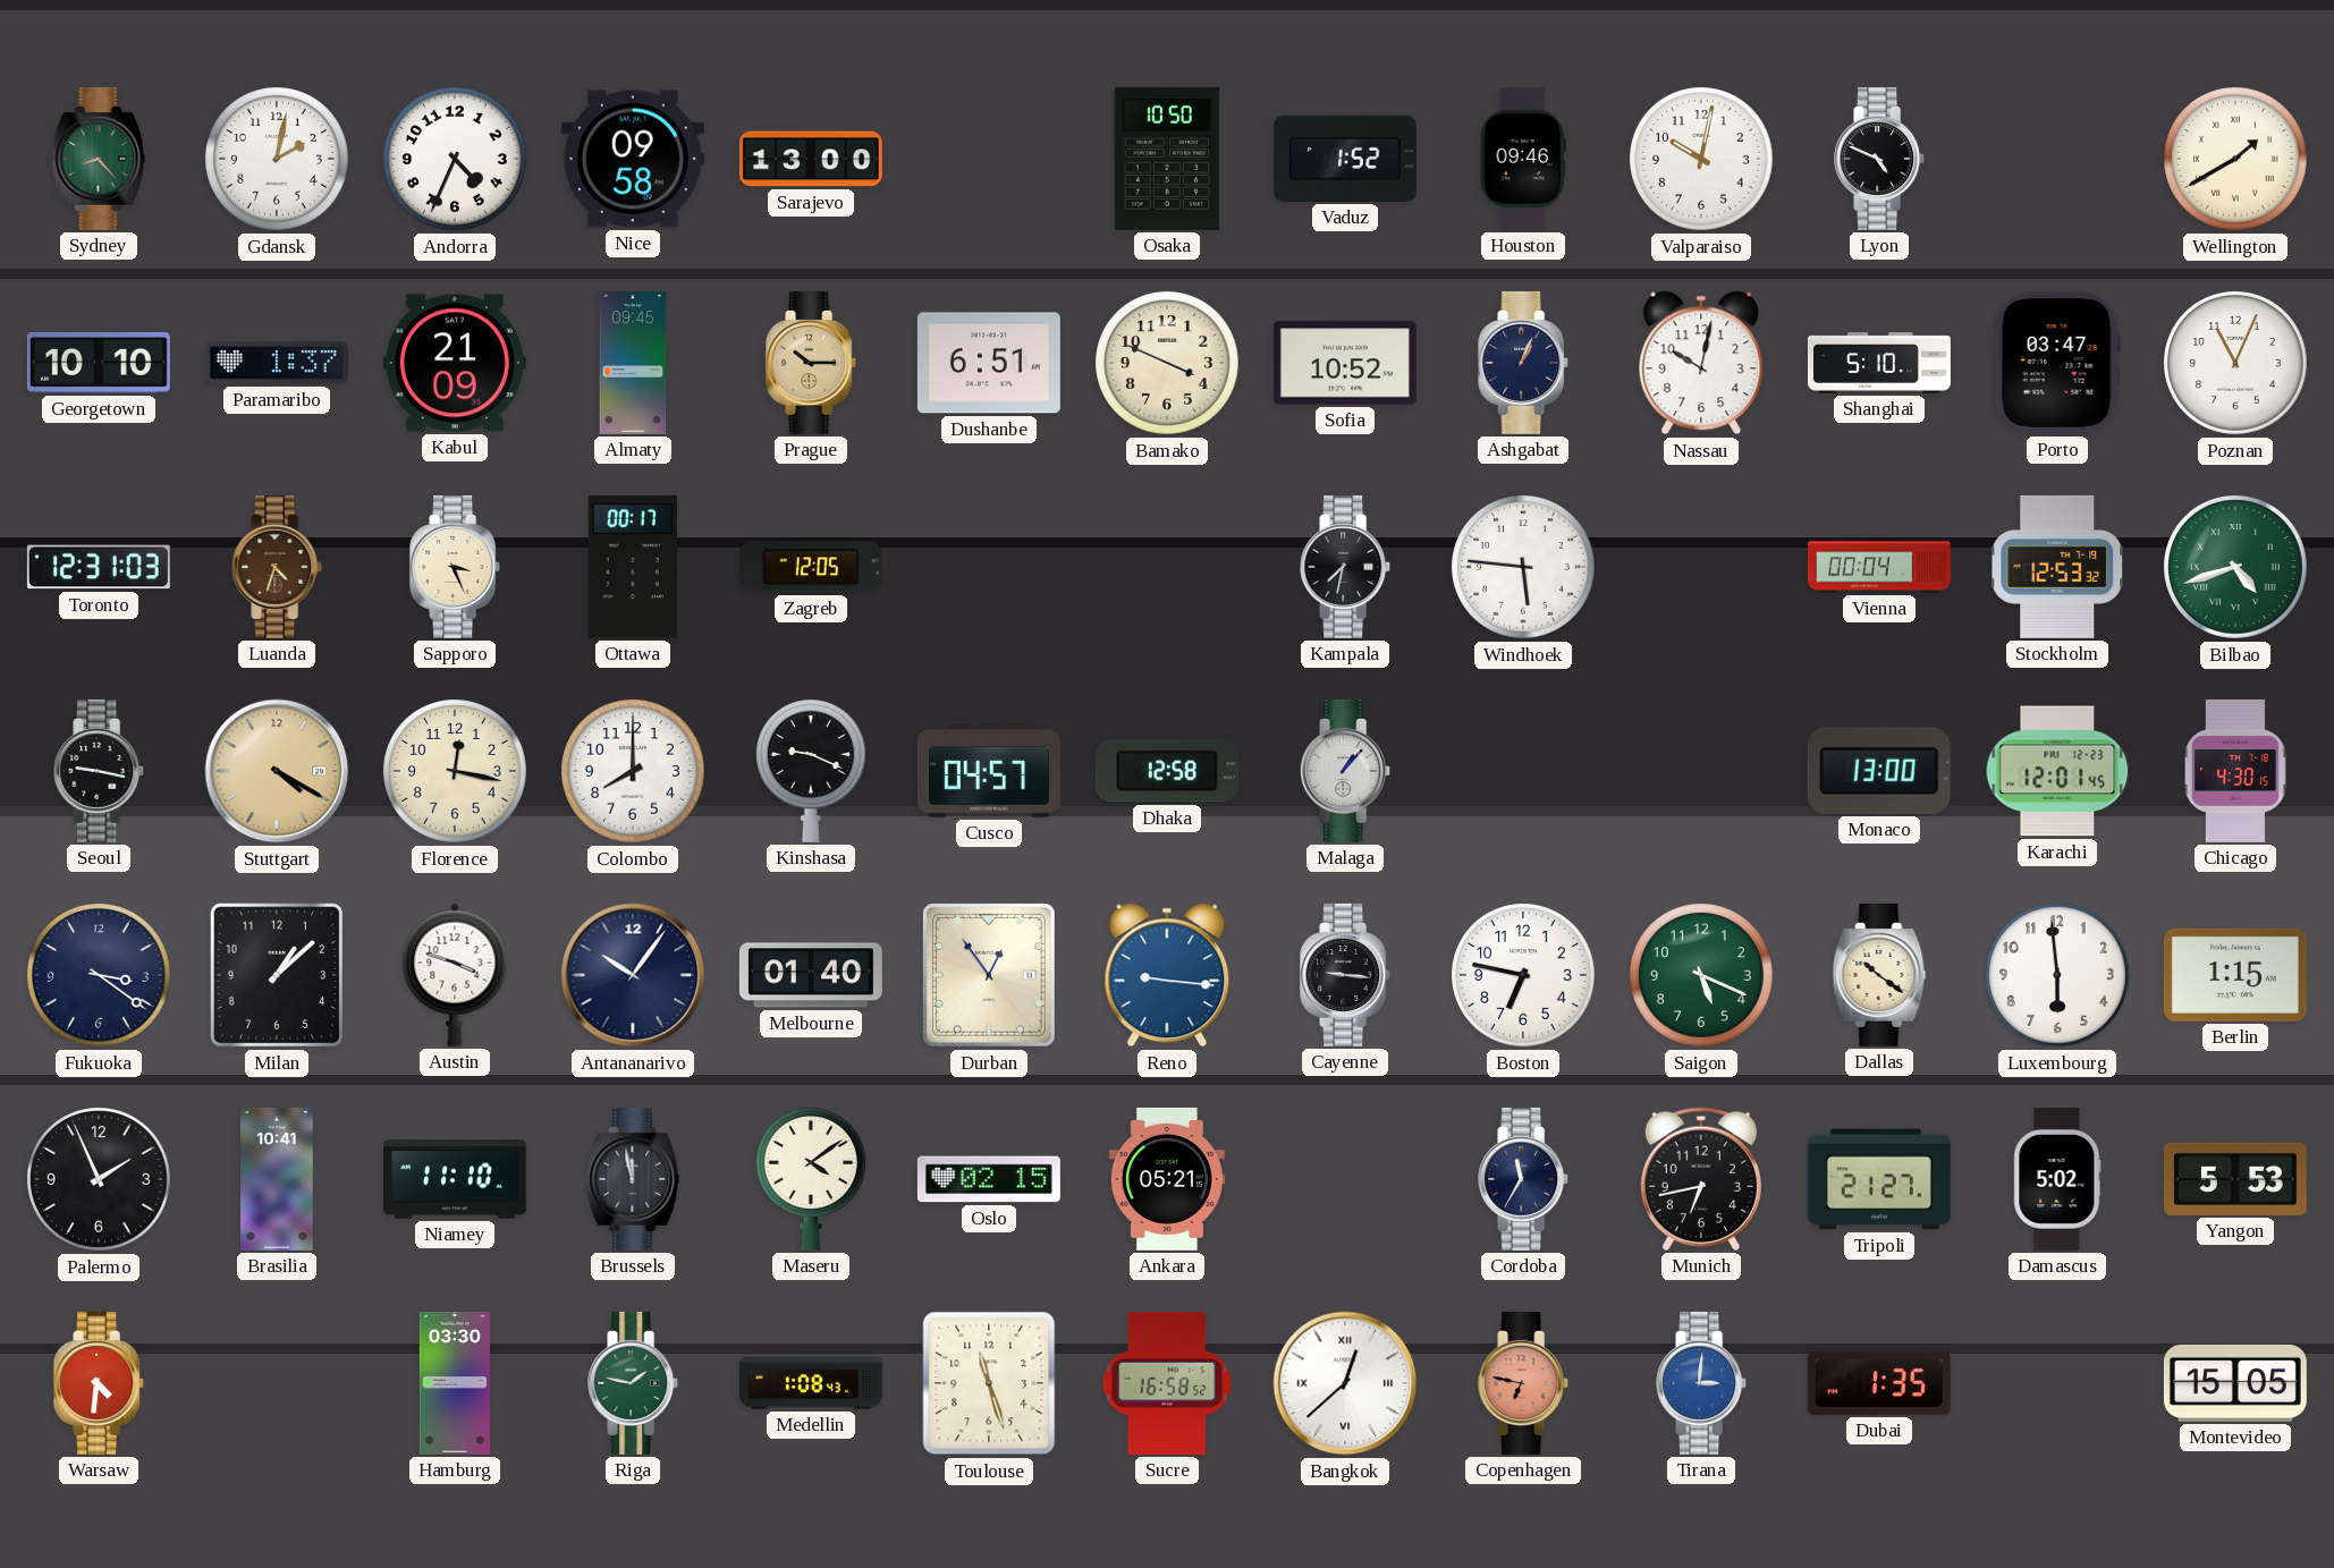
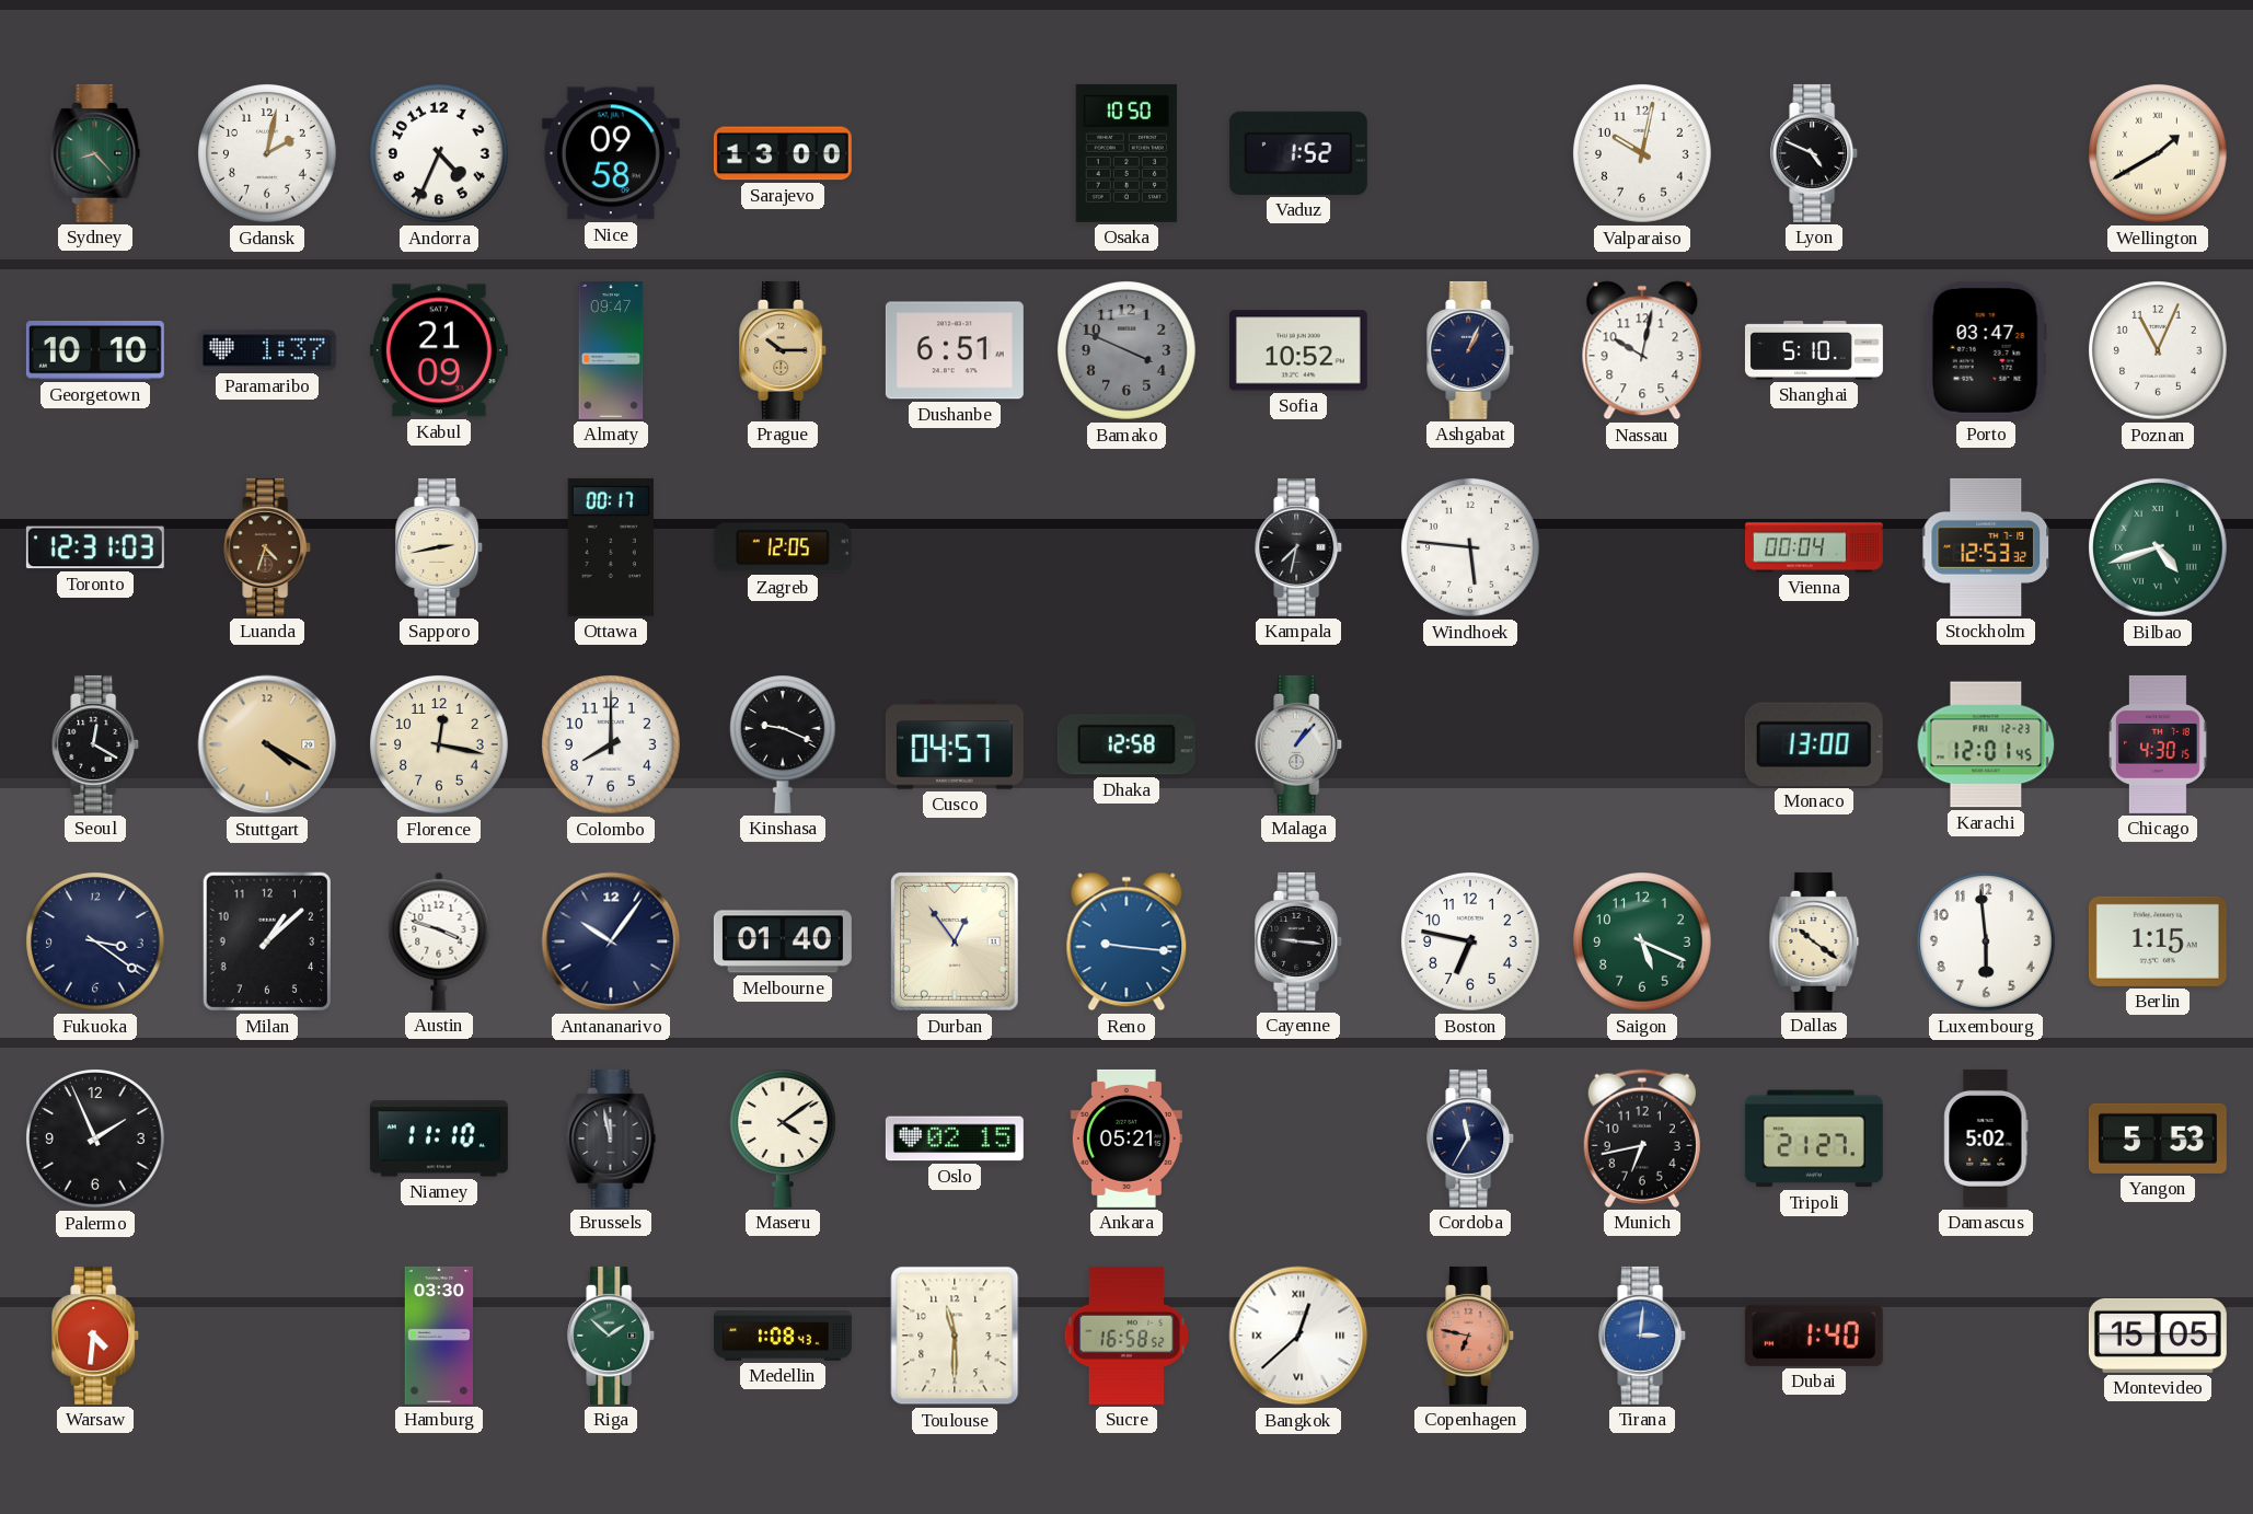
Houston: 09:46 -> none (1523, 159)
Almaty: 09:45 -> 09:47 (611, 350)
Bamako dial: cream -> grey (1128, 351)
Sapporo: 3:26 -> 2:43 (440, 547)
Seoul: 9:17 -> 12:20 (96, 744)
Brasilia: 10:41 -> none (278, 1179)
Riga: 1:47 -> 1:52 (612, 1336)
Toulouse: 11:27 -> 11:30 (955, 1336)
Dubai: 1:35 -> 1:40 (1814, 1336)
